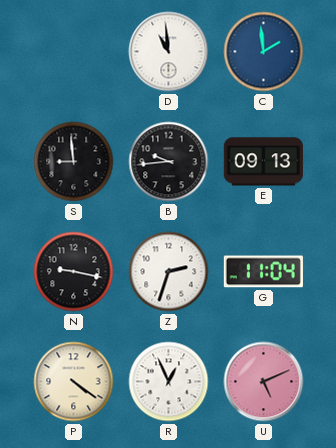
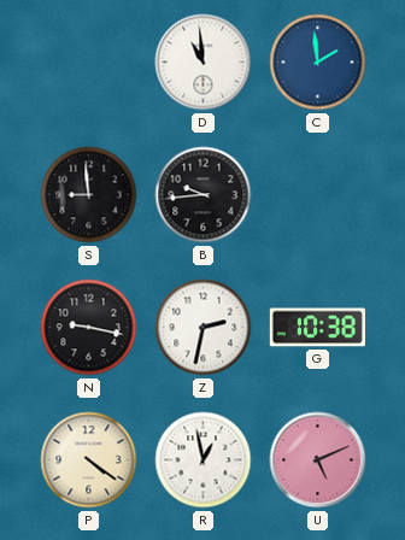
E: 09:13 -> none (263, 162)
Z: 2:33 -> 2:32 (204, 328)
G: 11:04 -> 10:38 (317, 328)
R: 12:56 -> 12:58 (204, 460)
